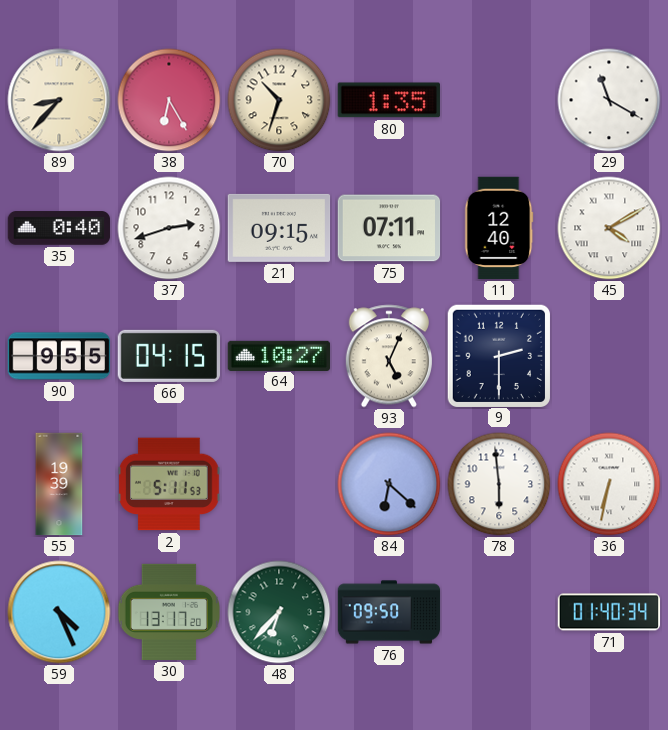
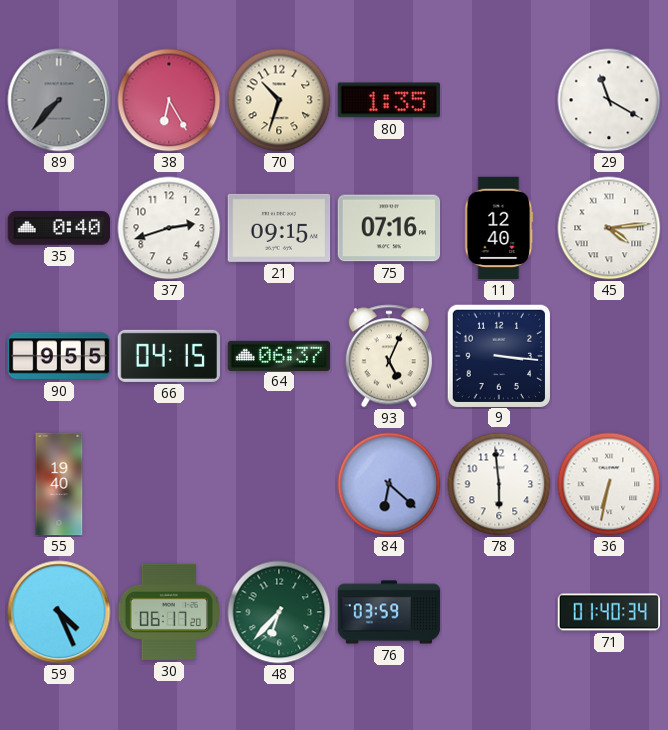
89: 8:37 -> 7:37 (59, 100)
89 dial: cream -> grey (59, 100)
75: 07:11 -> 07:16 (389, 228)
45: 4:10 -> 4:14 (609, 228)
64: 10:27 -> 06:37 (279, 355)
9: 2:30 -> 3:16 (498, 355)
55: 19:39 -> 19:40 (59, 484)
2: 5:11 -> none (169, 484)
30: 13:17 -> 06:17 (168, 612)
76: 09:50 -> 03:59 (389, 612)
